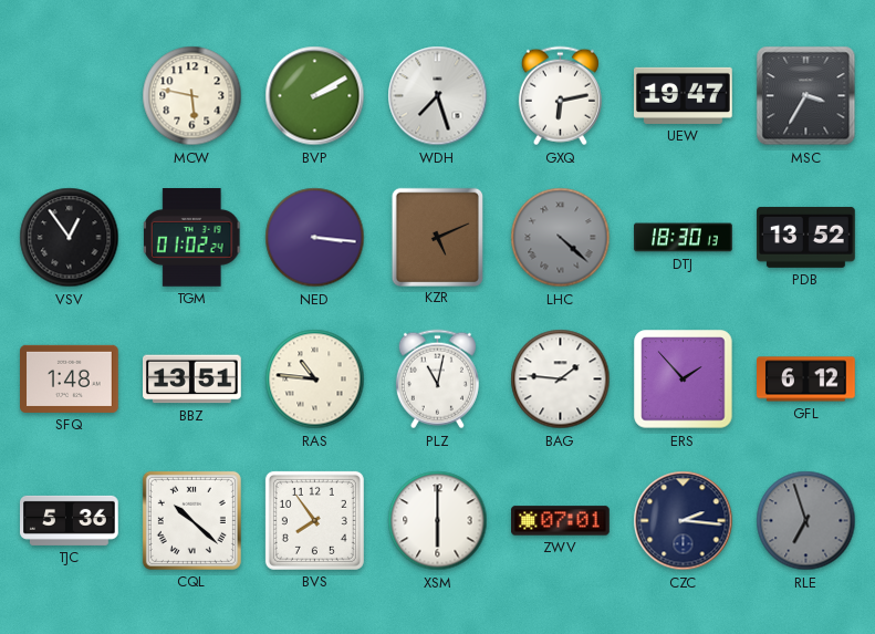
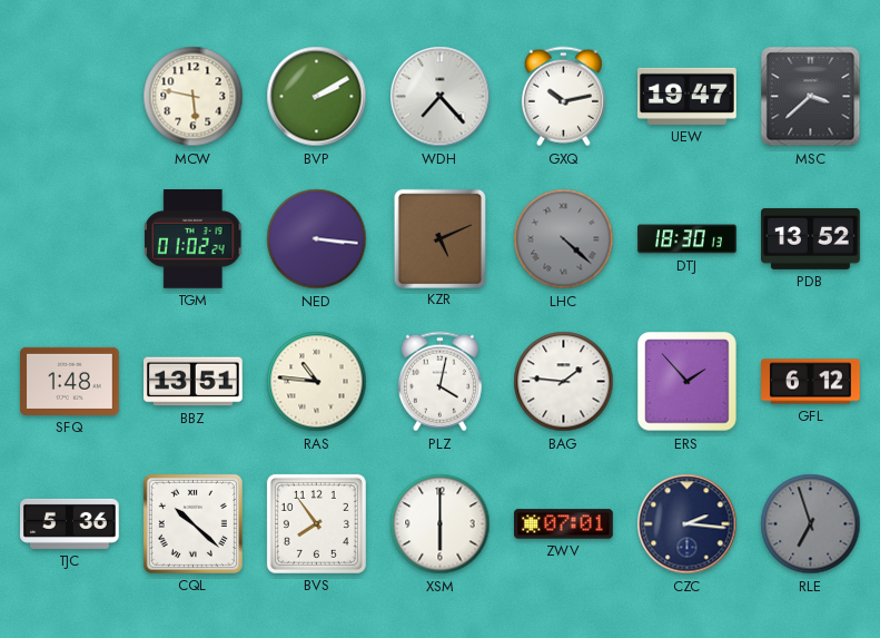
WDH: 7:27 -> 7:23 (441, 97)
GXQ: 6:13 -> 10:13 (563, 97)
MSC: 3:35 -> 3:38 (811, 97)
VSV: 12:54 -> none (70, 238)
PLZ: 11:02 -> 4:02 (439, 382)
